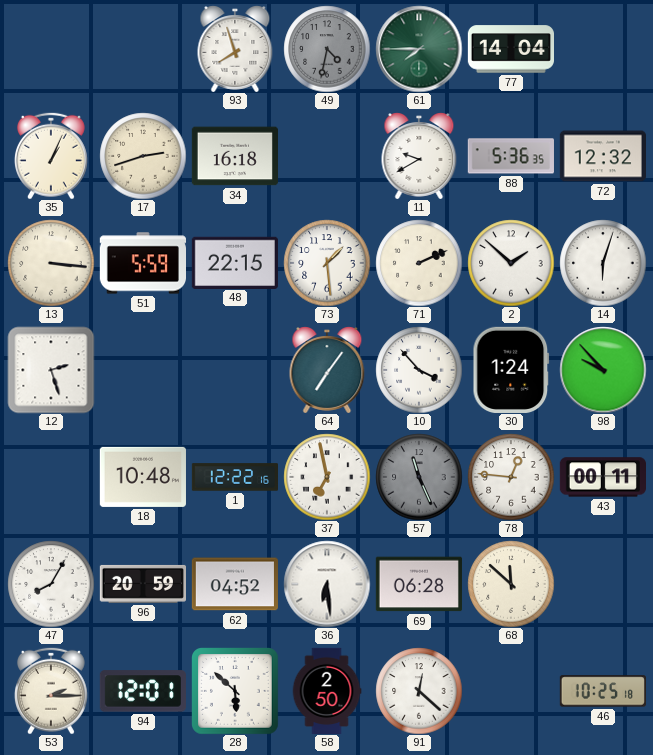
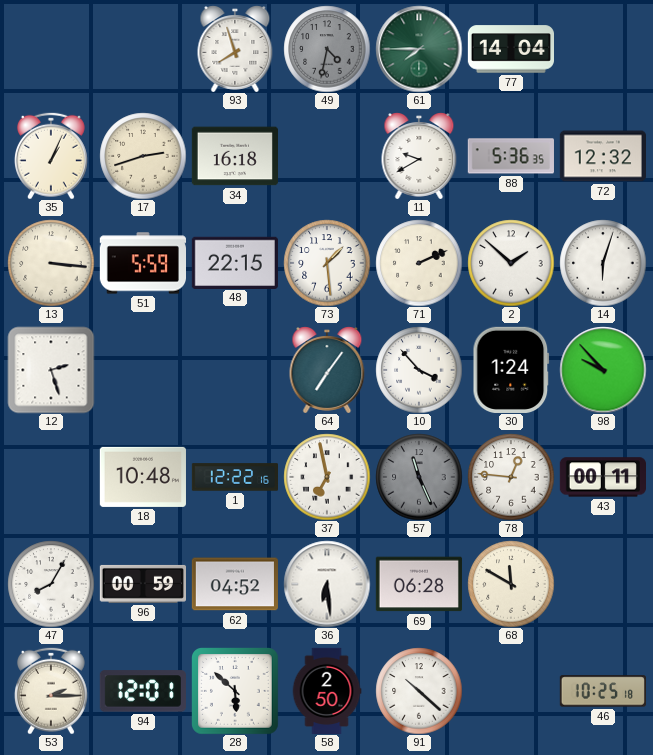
96: 20:59 -> 00:59 (142, 584)
68: 11:52 -> 11:50 (511, 584)
91: 12:22 -> 10:22 (419, 691)
